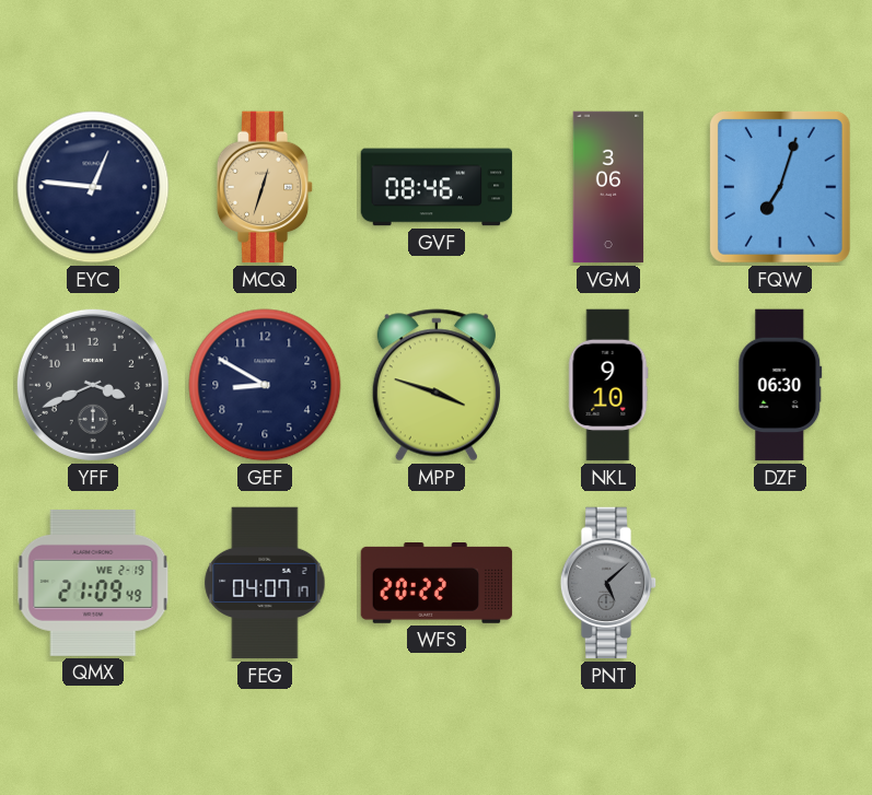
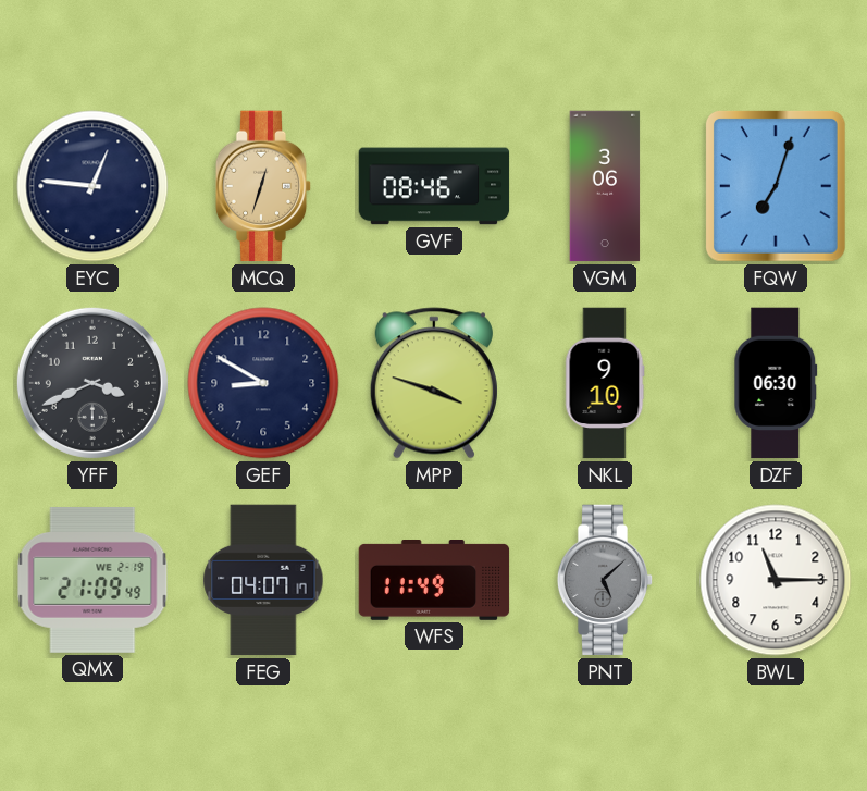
WFS: 20:22 -> 11:49 (434, 581)
BWL: none -> 11:15 (776, 580)
